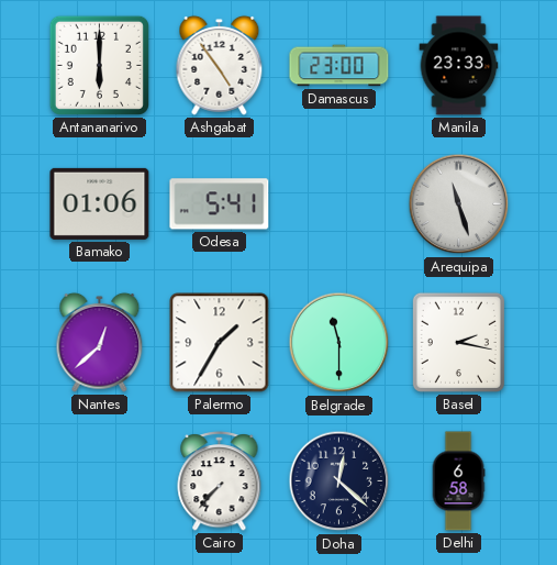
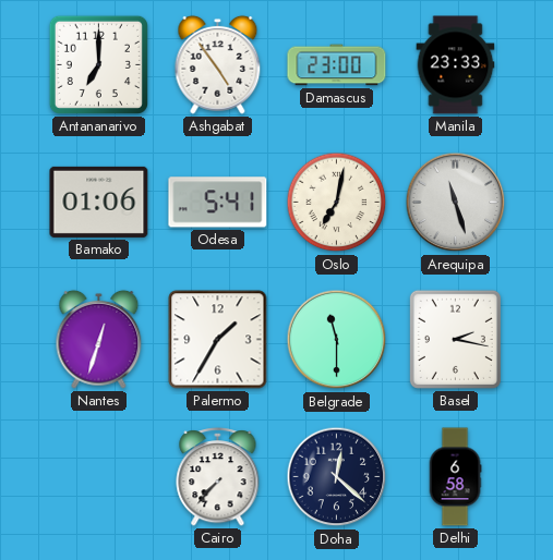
Antananarivo: 6:00 -> 7:00 (98, 64)
Oslo: none -> 7:02 (337, 203)
Nantes: 12:38 -> 12:33 (99, 339)
